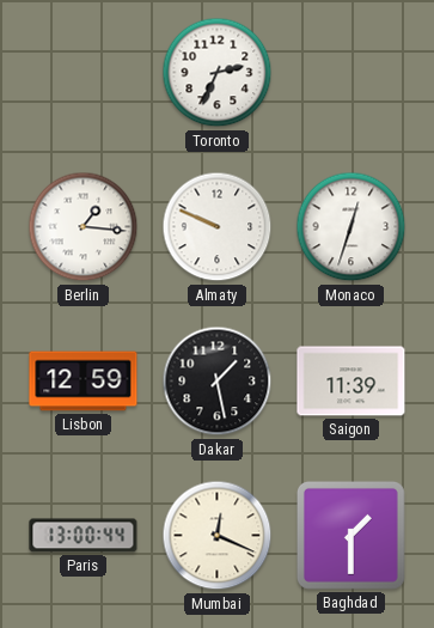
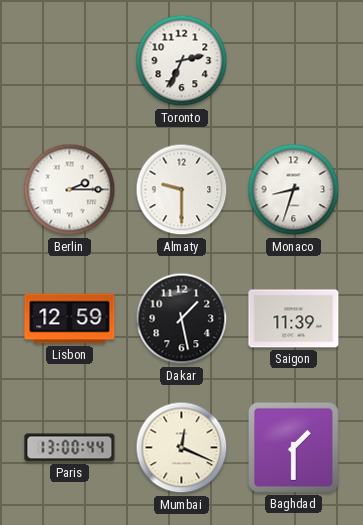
Berlin: 1:16 -> 2:15 (70, 190)
Almaty: 9:49 -> 9:30 (182, 190)
Monaco: 12:33 -> 8:33 (294, 190)
